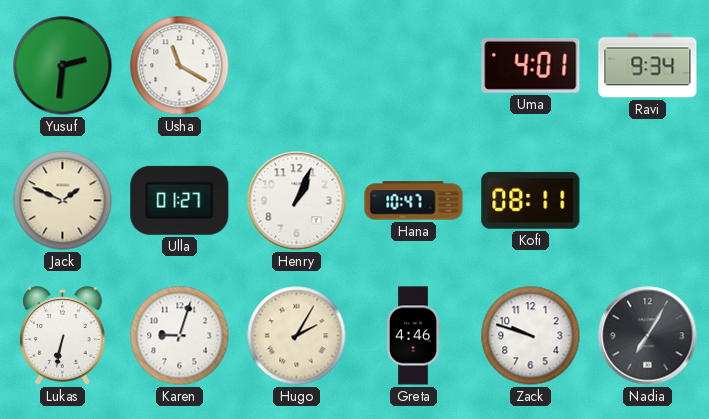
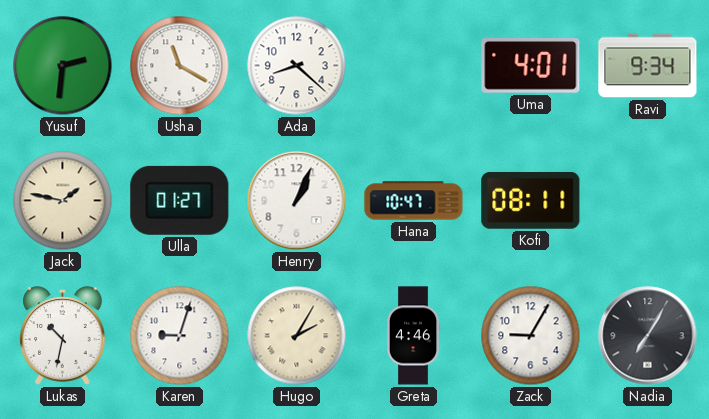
Ada: none -> 8:22 (297, 66)
Jack: 1:49 -> 1:47 (63, 201)
Lukas: 6:32 -> 10:32 (63, 336)
Zack: 9:48 -> 9:05 (531, 336)
